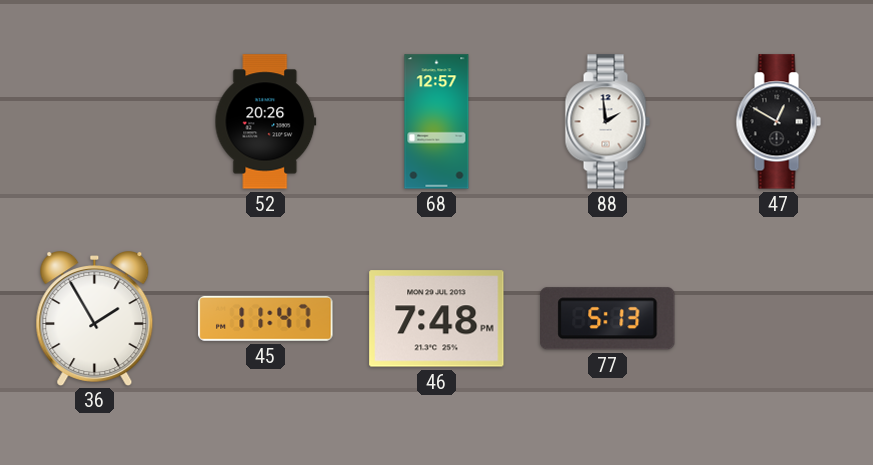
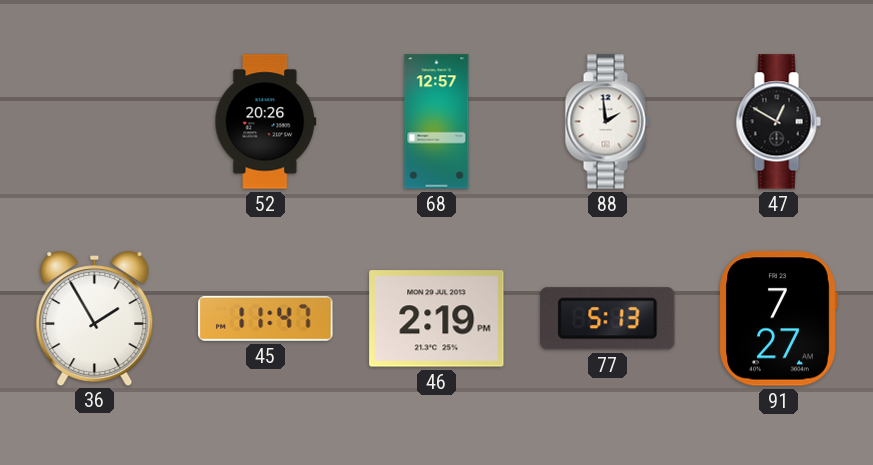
46: 7:48 -> 2:19 (437, 319)
91: none -> 7:27 (778, 319)
